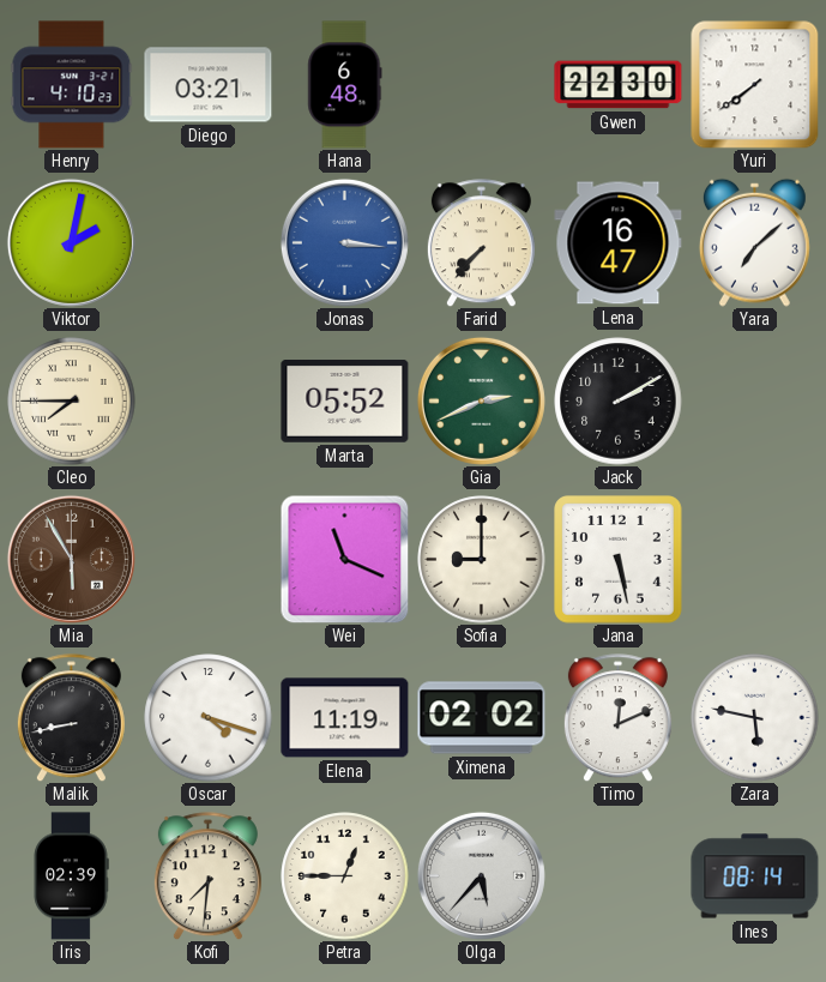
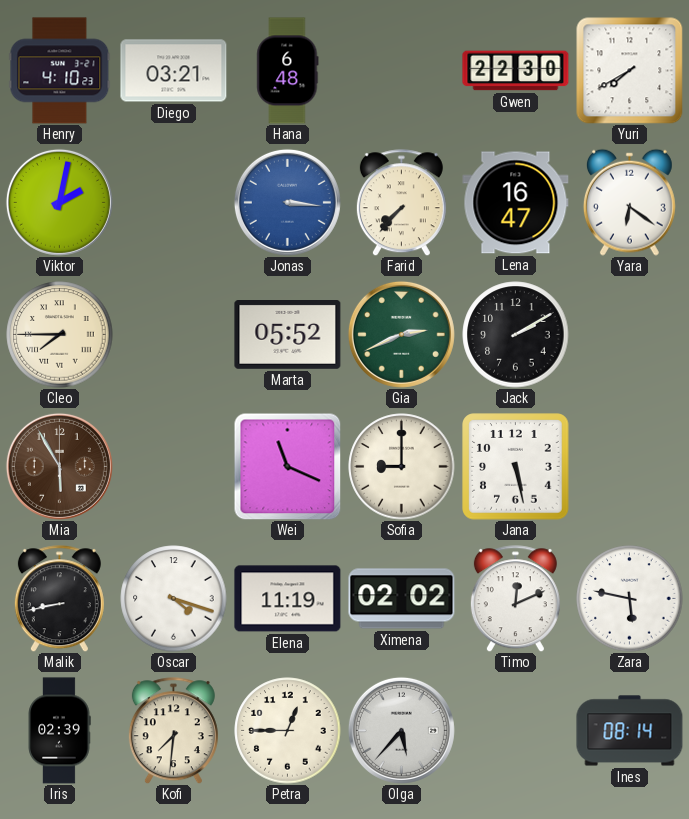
Yuri: 7:39 -> 7:40 (629, 70)
Yara: 7:08 -> 6:21 (629, 202)
